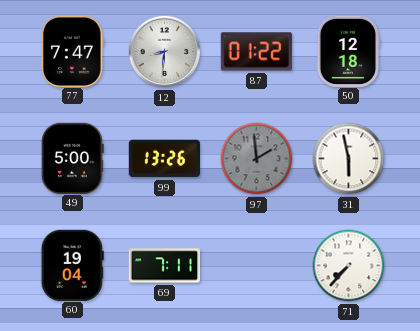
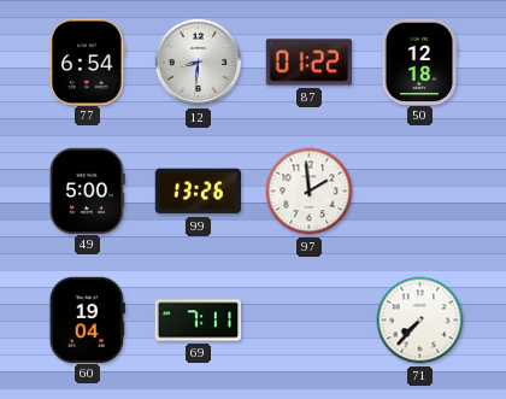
77: 7:47 -> 6:54 (87, 61)
97 dial: grey -> white (310, 192)
31: 5:58 -> none (349, 159)
